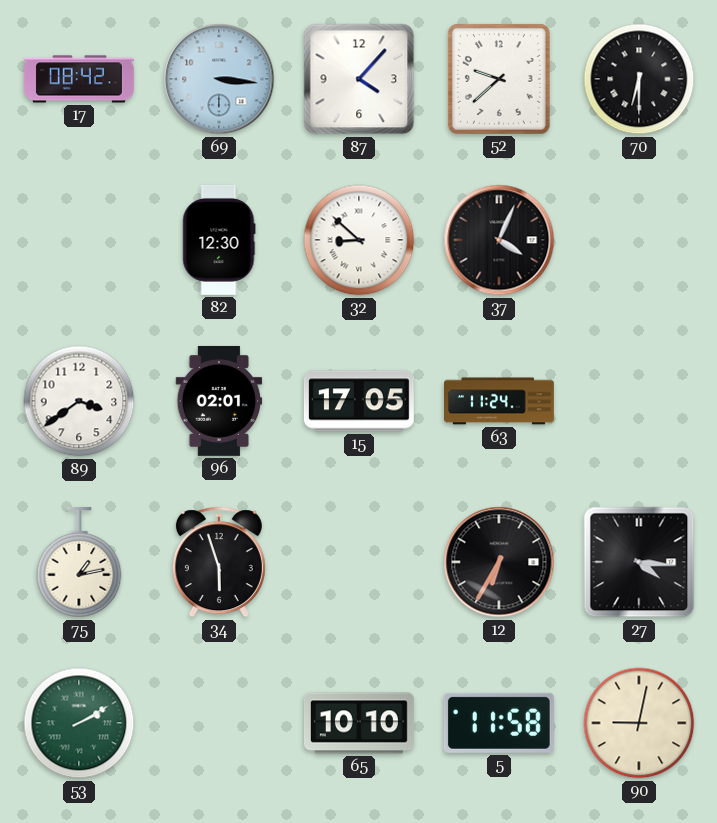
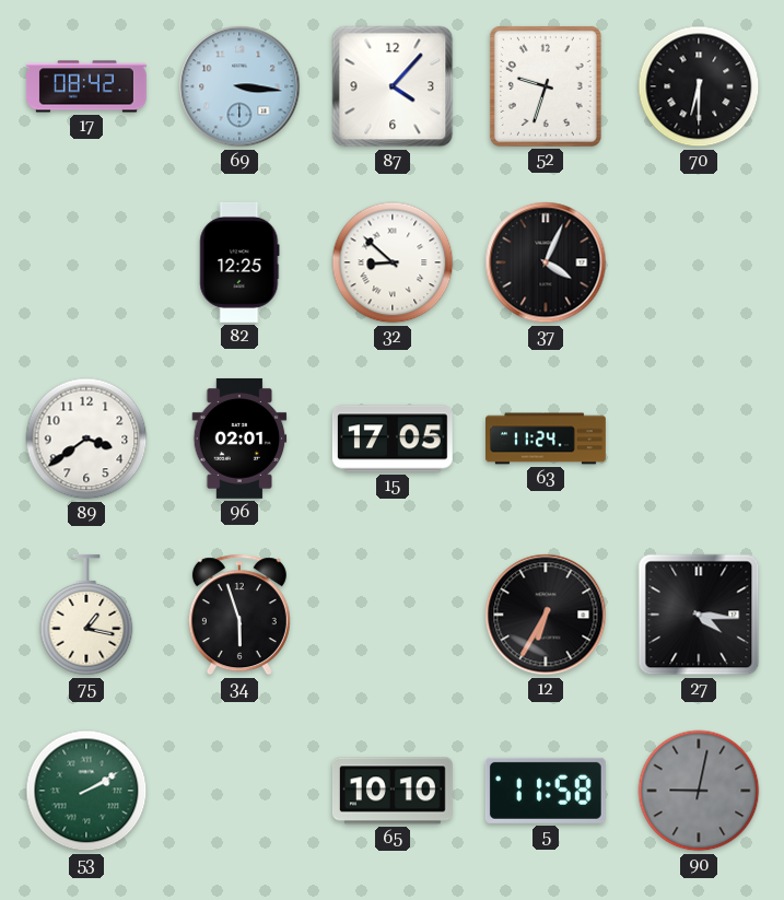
52: 9:38 -> 9:33 (546, 86)
82: 12:30 -> 12:25 (239, 262)
75: 1:13 -> 1:17 (86, 615)
90 dial: cream -> grey (699, 791)
